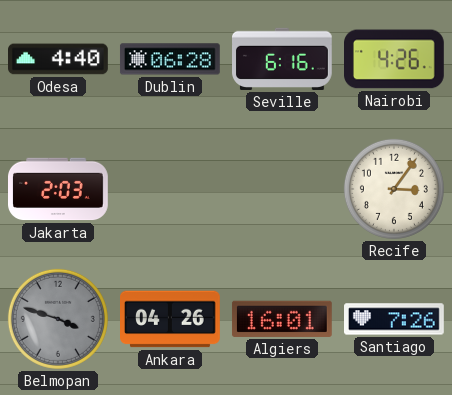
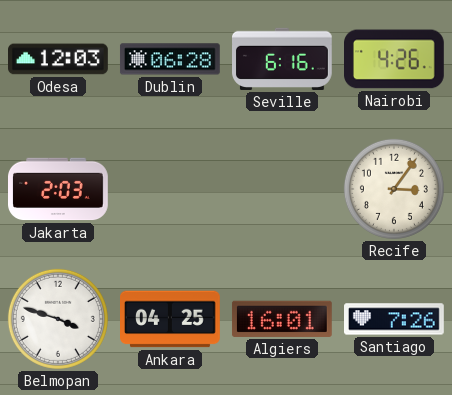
Odesa: 4:40 -> 12:03 (59, 59)
Belmopan dial: grey -> white (58, 319)
Ankara: 04:26 -> 04:25 (171, 319)
